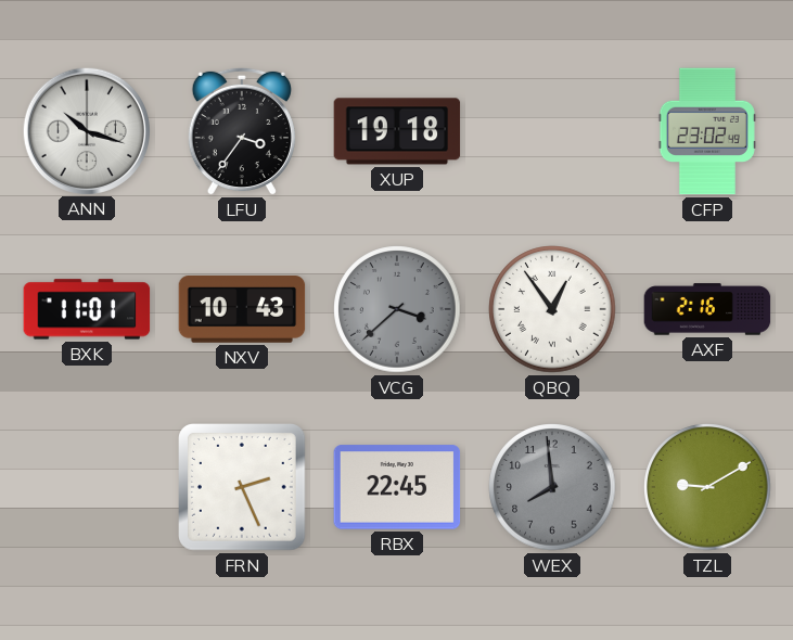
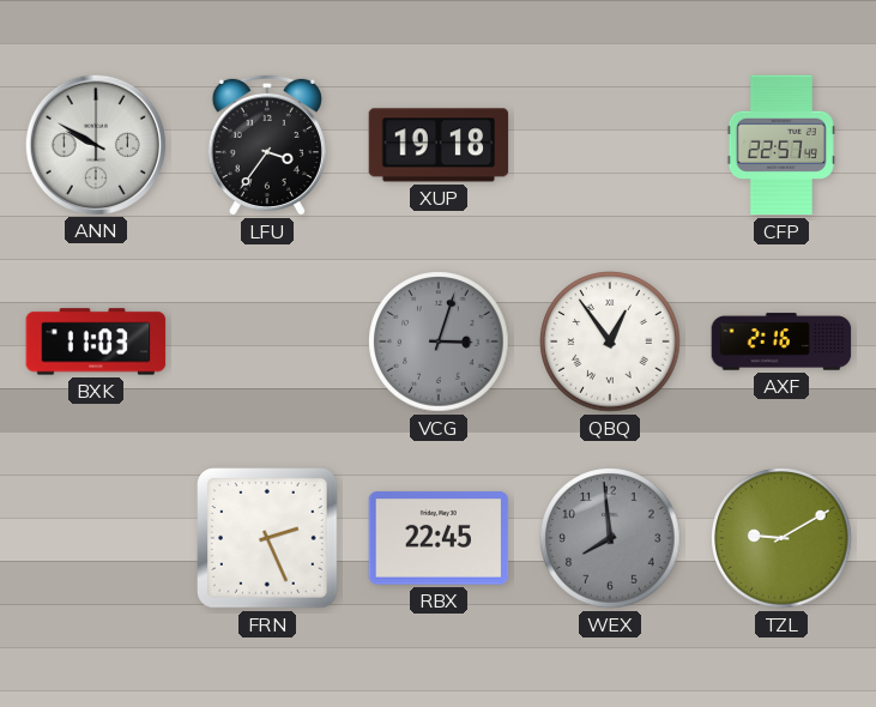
ANN: 10:18 -> 9:50 (95, 144)
CFP: 23:02 -> 22:57 (781, 145)
BXK: 11:01 -> 11:03 (96, 342)
NXV: 10:43 -> none (242, 310)
VCG: 3:38 -> 3:03 (439, 342)
